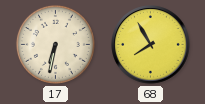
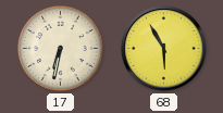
68: 7:55 -> 5:55 (164, 49)
